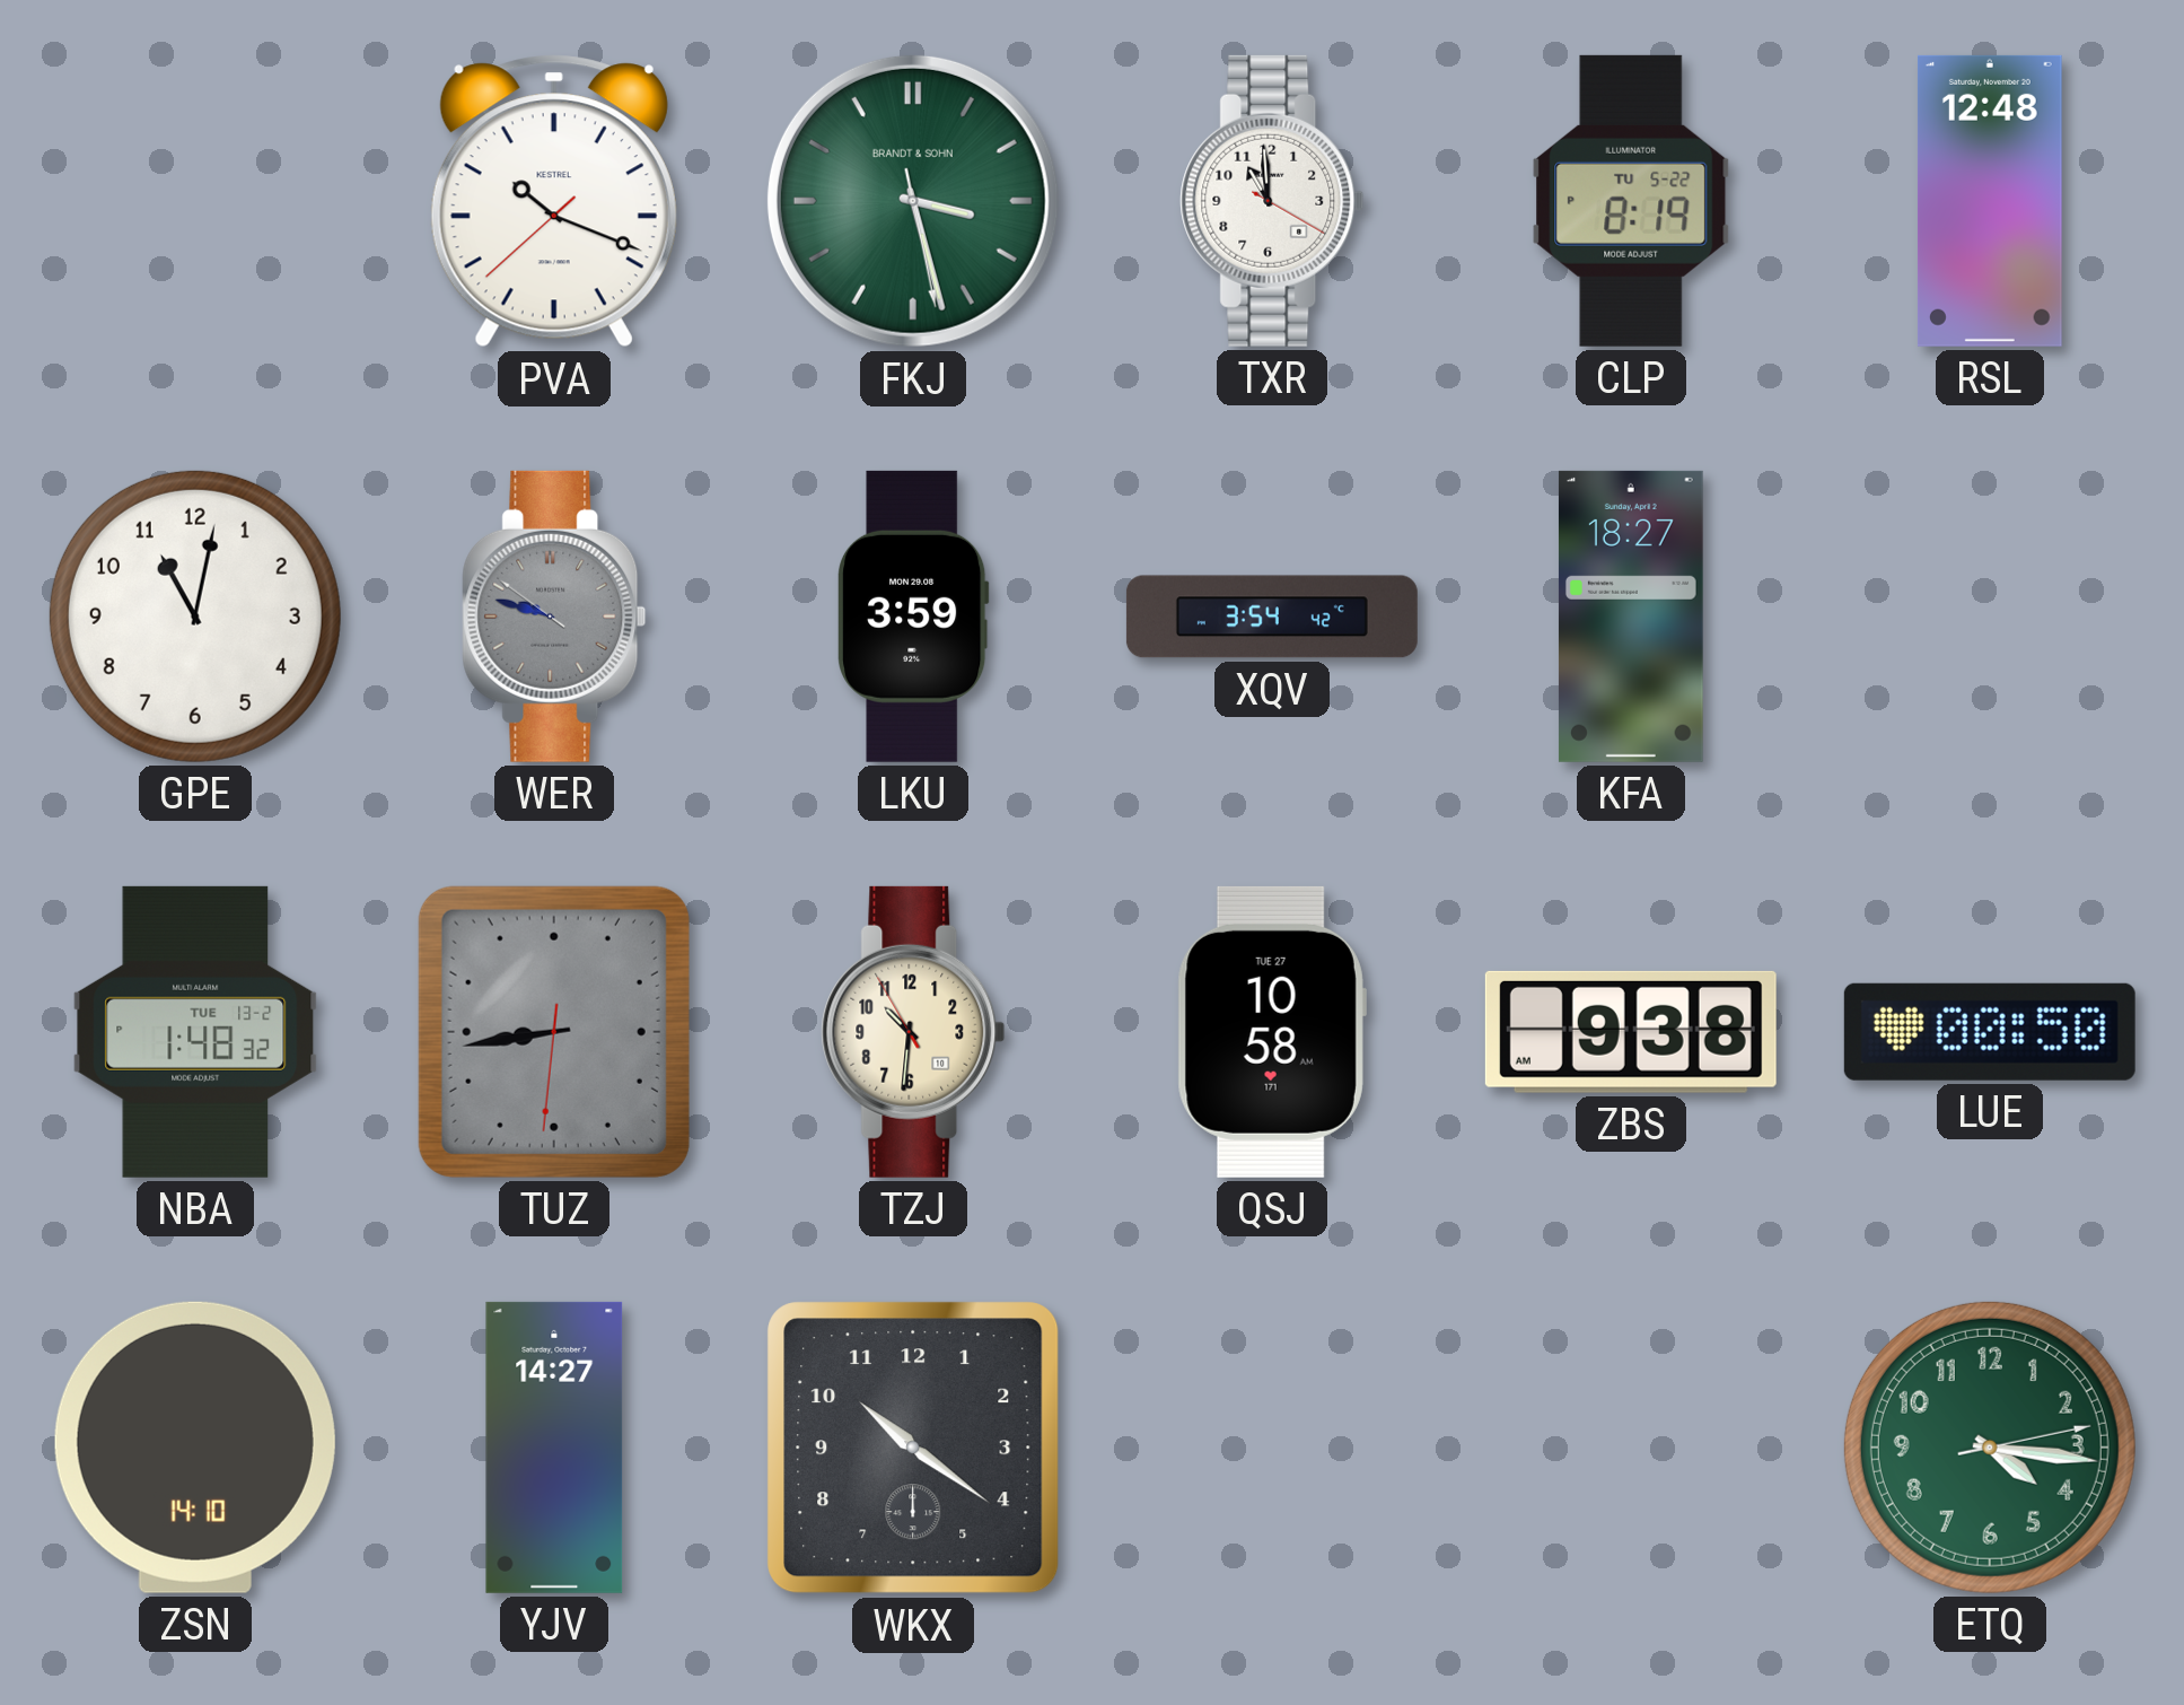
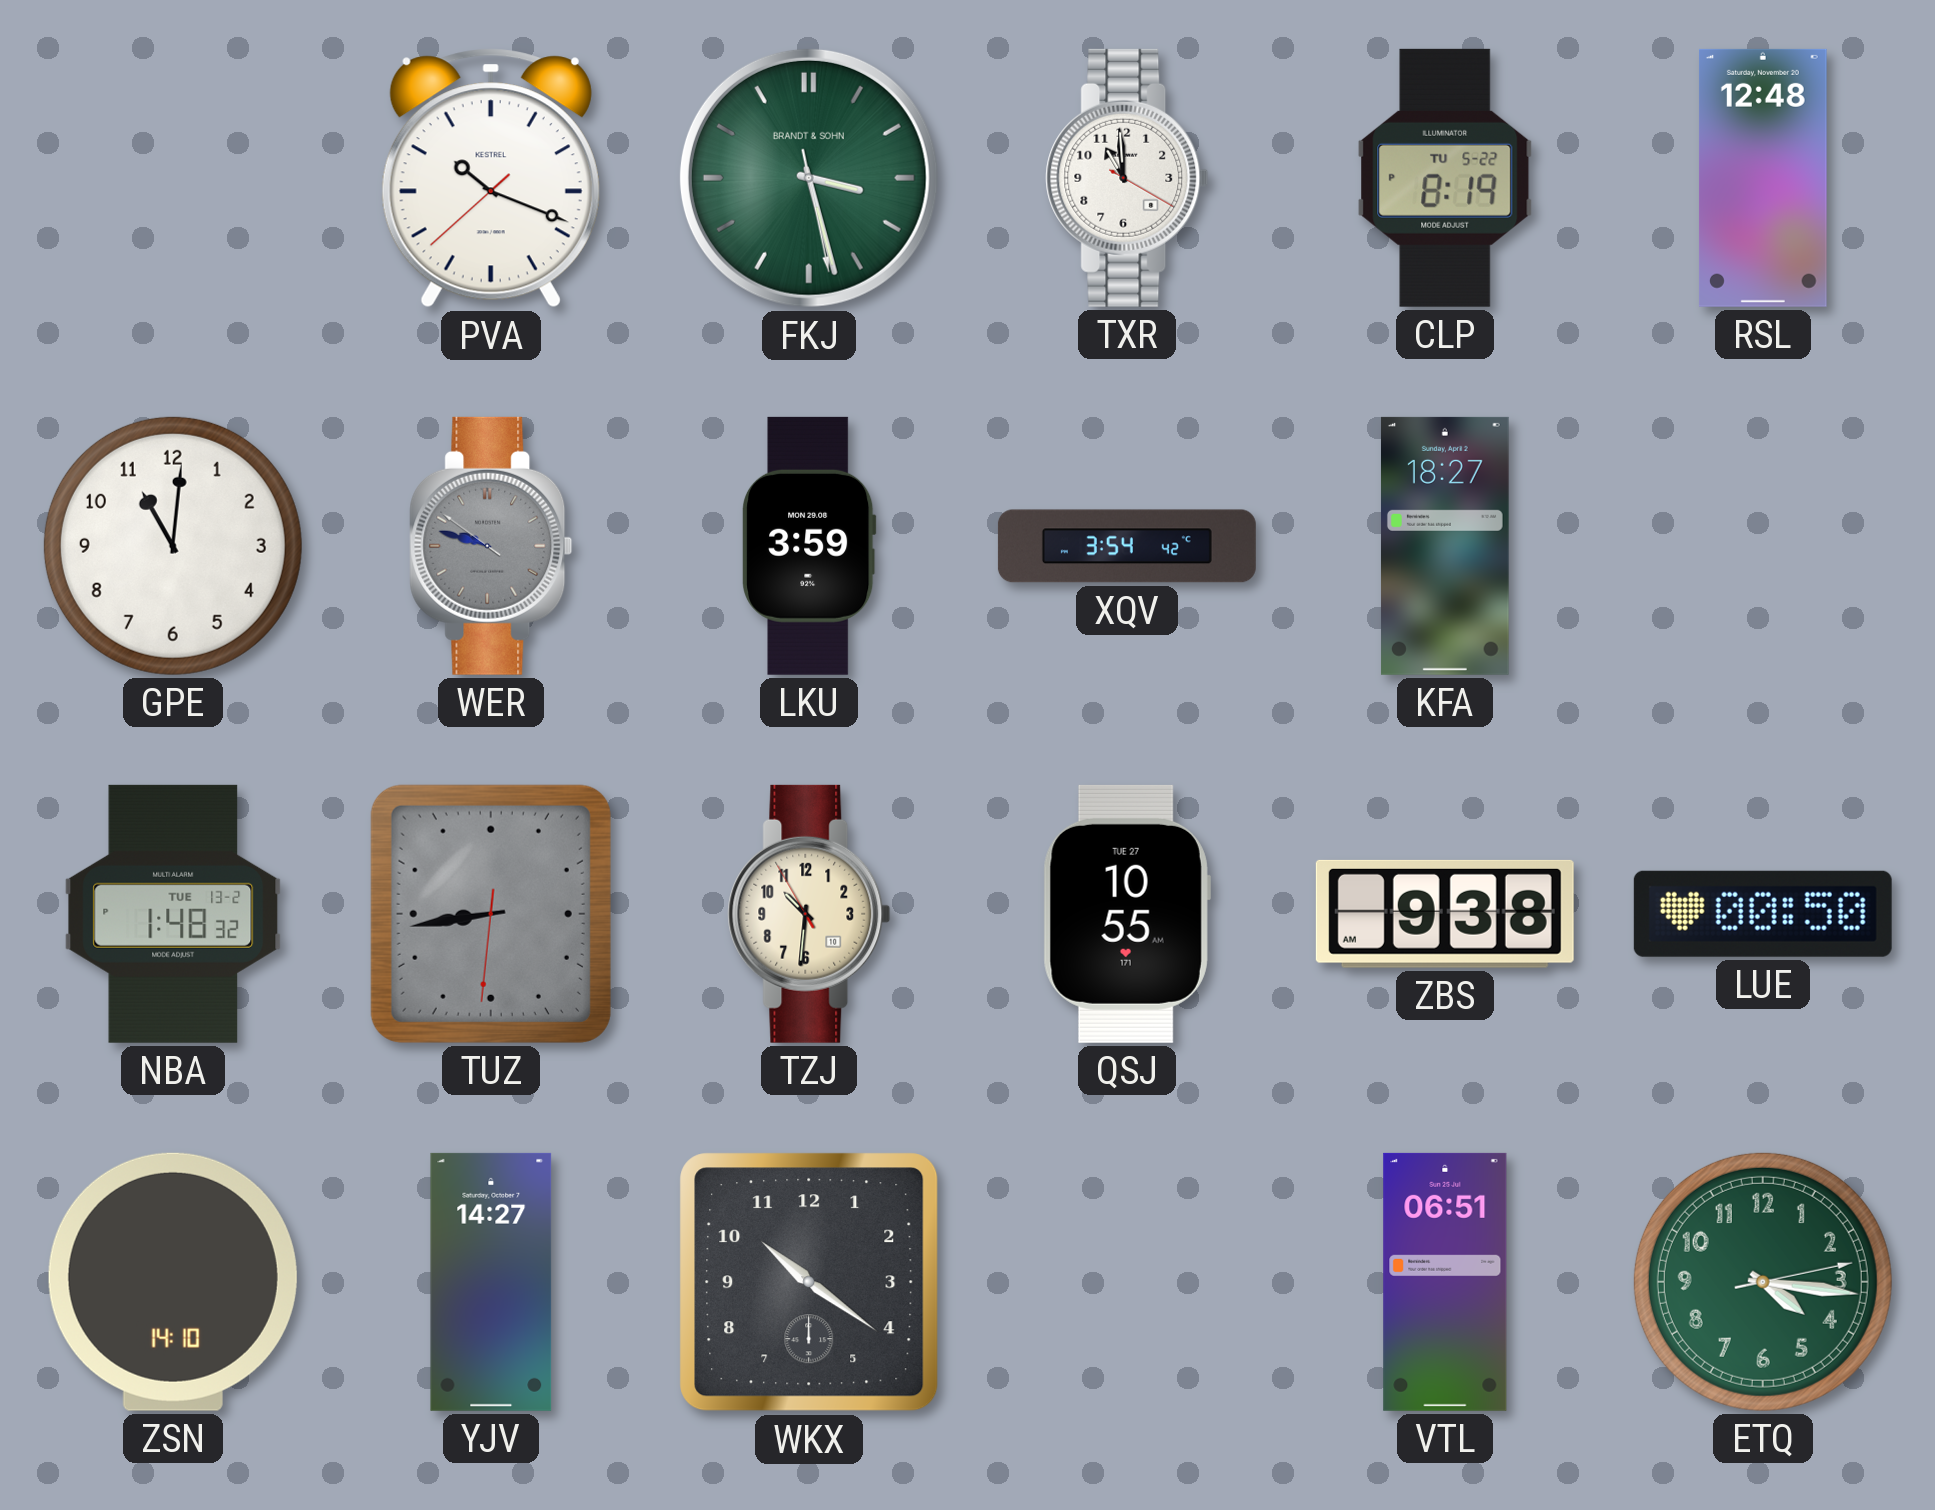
GPE: 11:02 -> 11:01 (173, 546)
QSJ: 10:58 -> 10:55 (1127, 914)
VTL: none -> 06:51 (1445, 1282)
